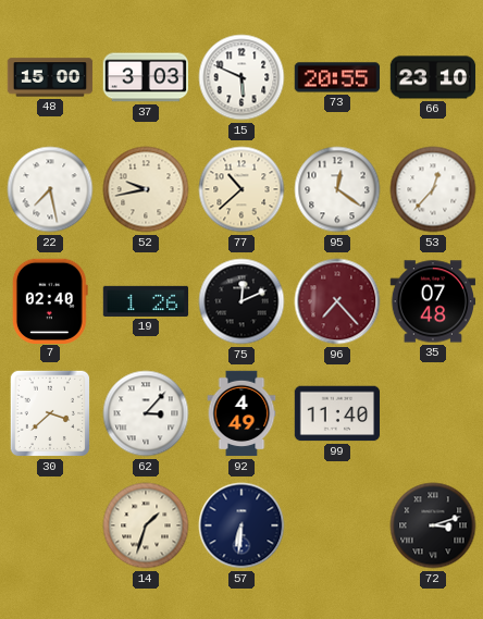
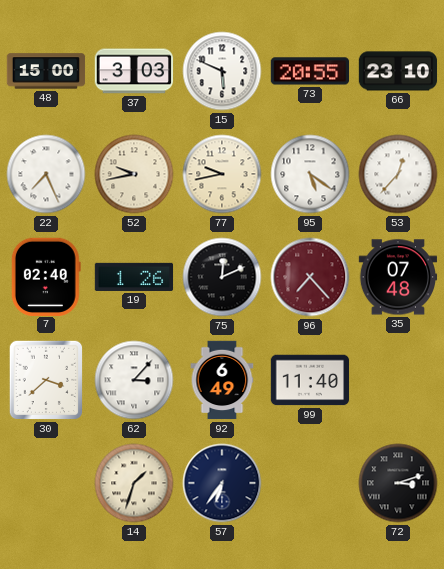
22: 7:28 -> 7:26 (46, 174)
77: 10:38 -> 9:43 (222, 174)
95: 12:21 -> 5:21 (310, 174)
92: 4:49 -> 6:49 (222, 380)
57: 6:31 -> 6:36 (222, 483)
